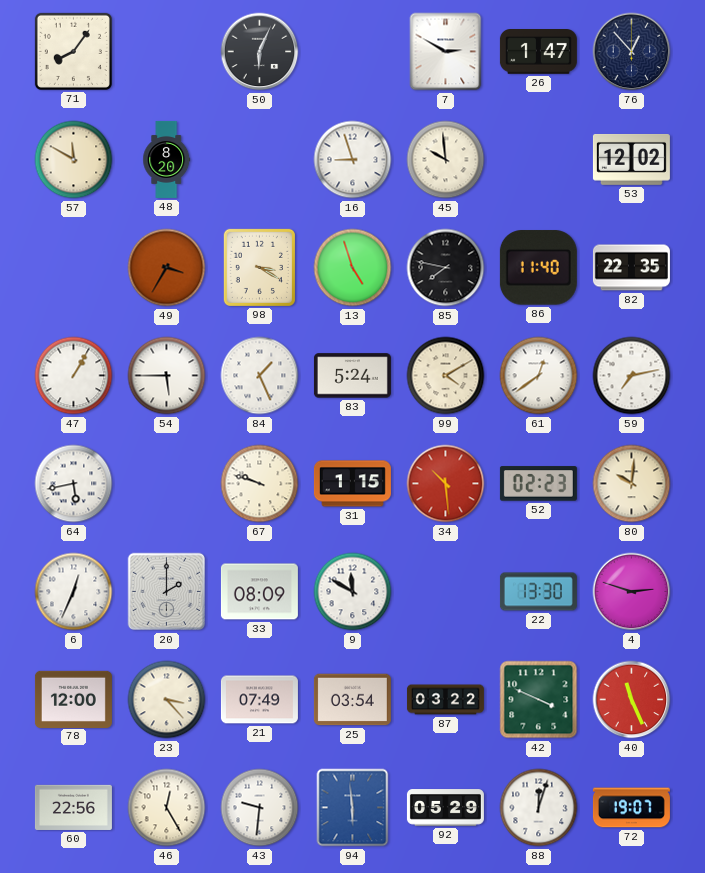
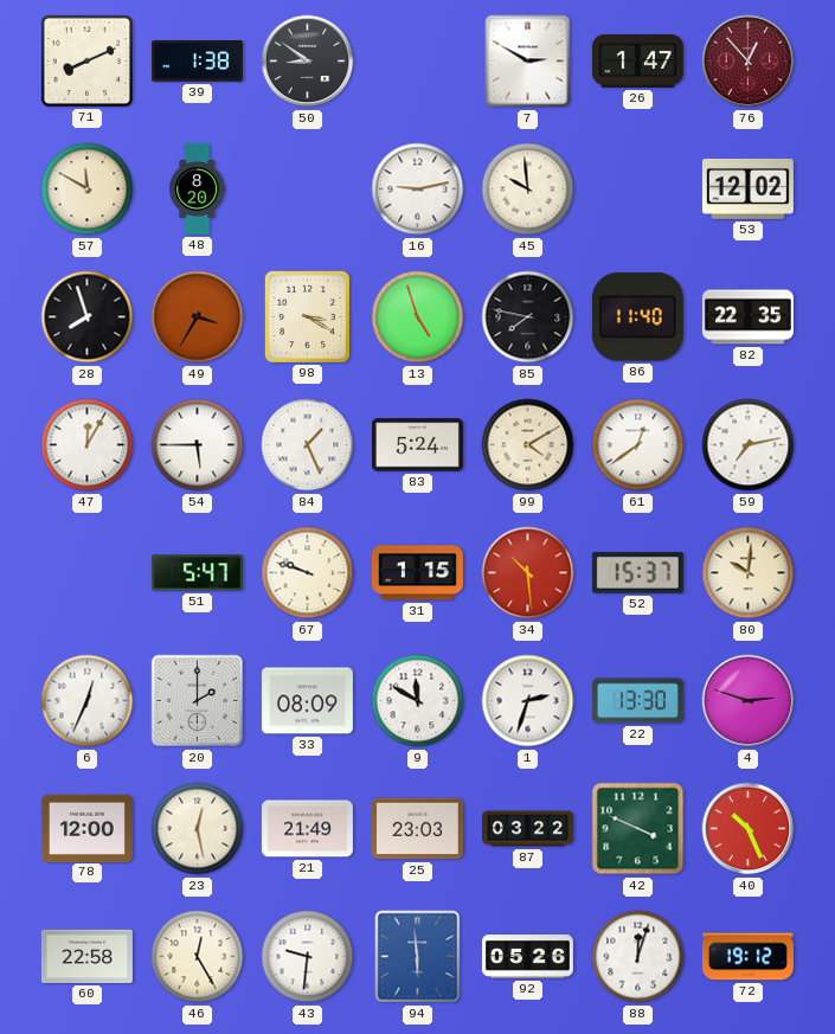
71: 8:06 -> 8:11 (86, 60)
39: none -> 1:38 (197, 62)
50: 6:04 -> 8:51 (308, 62)
76 dial: navy -> burgundy (749, 62)
16: 8:57 -> 9:13 (418, 190)
28: none -> 7:57 (88, 317)
47: 1:05 -> 12:05 (88, 445)
64: 5:43 -> none (74, 484)
51: none -> 5:47 (197, 573)
52: 02:23 -> 15:37 (637, 573)
1: none -> 2:33 (528, 701)
23: 3:23 -> 12:28 (198, 829)
21: 07:49 -> 21:49 (307, 829)
25: 03:54 -> 23:03 (417, 829)
40: 11:26 -> 10:26 (749, 829)
60: 22:56 -> 22:58 (86, 956)
92: 05:29 -> 05:26 (527, 957)
72: 19:07 -> 19:12 (747, 957)
